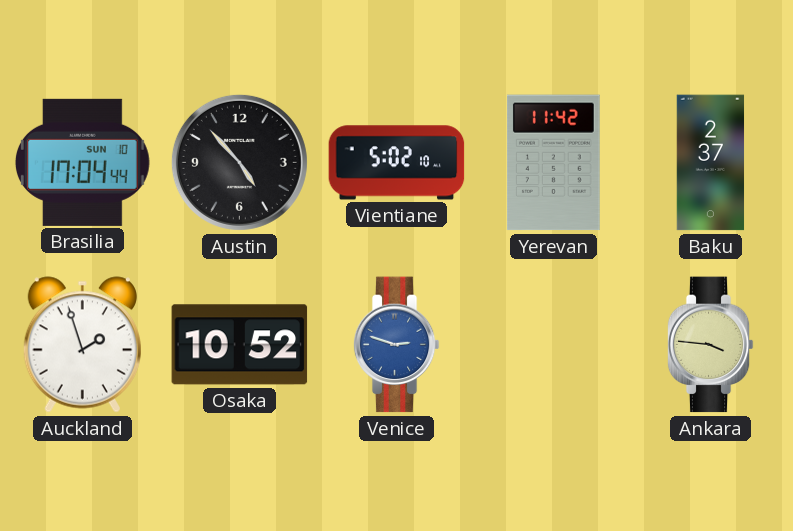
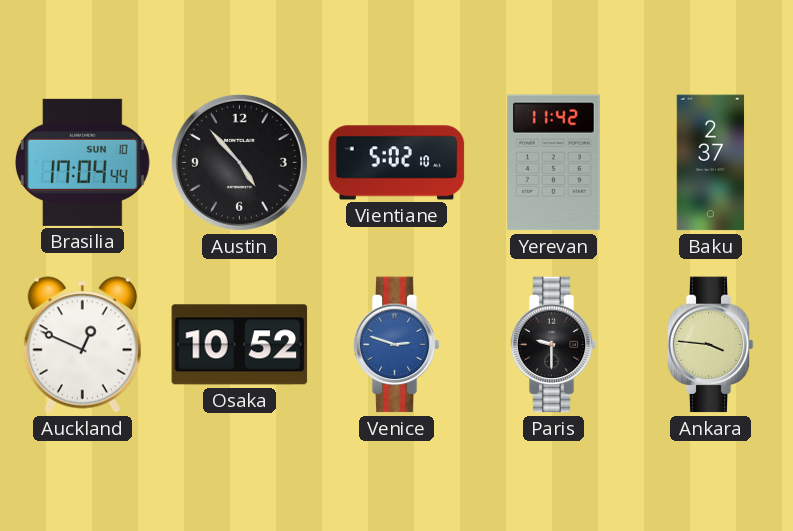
Auckland: 1:57 -> 12:49 (82, 345)
Paris: none -> 9:30 (553, 345)
